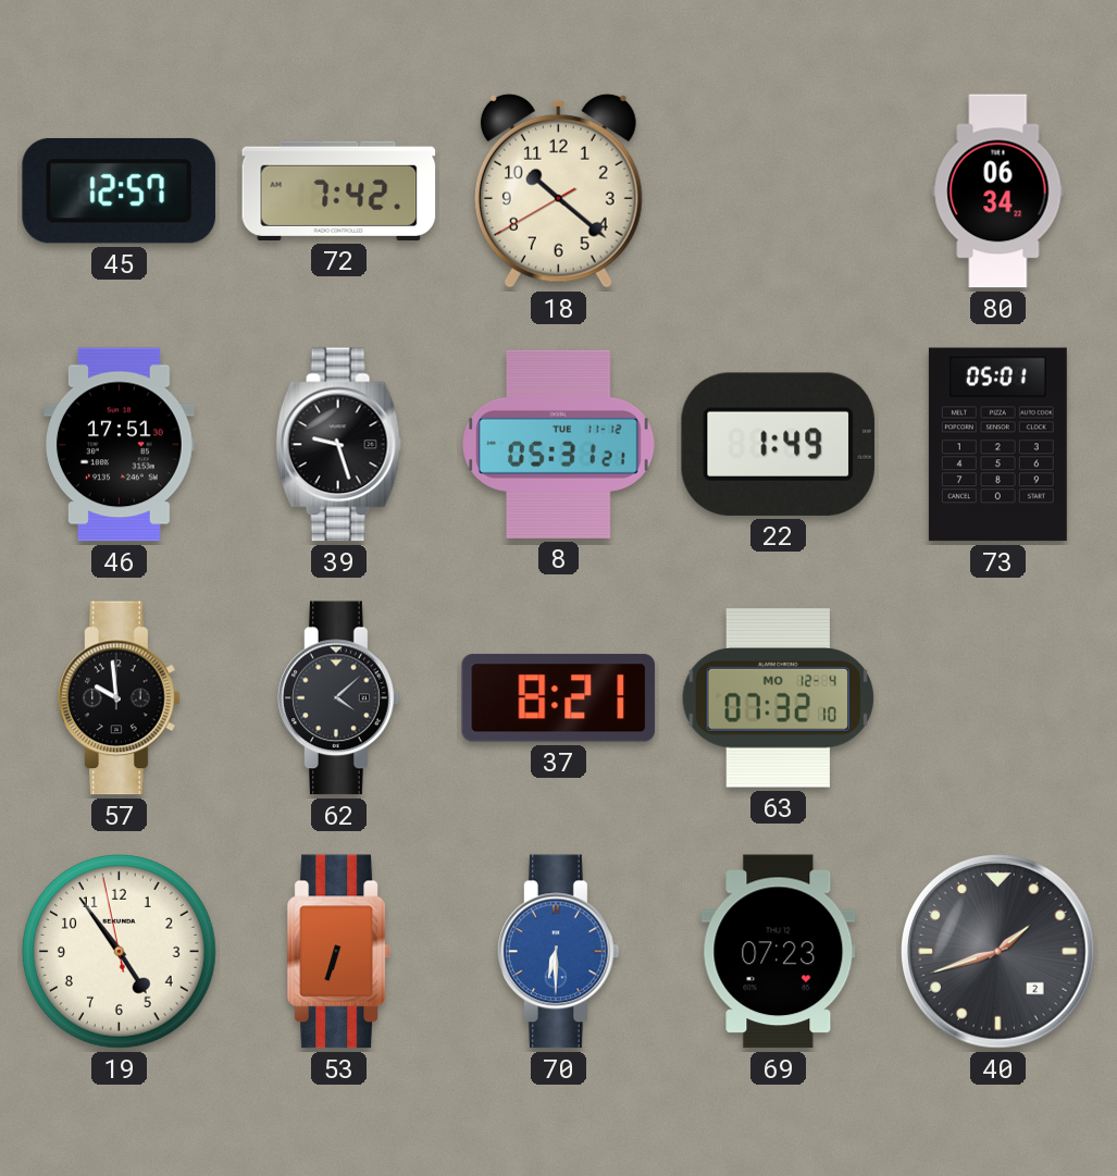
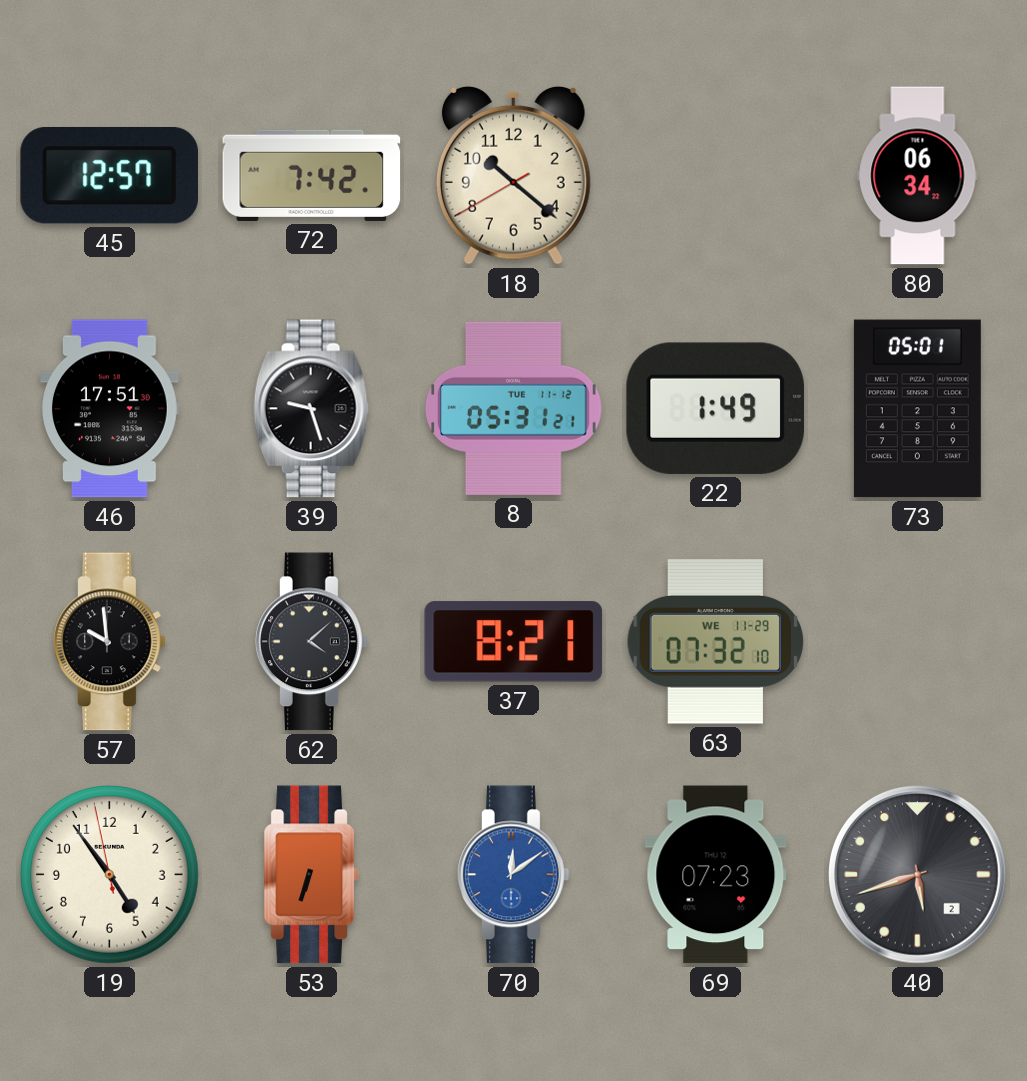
63 date: MO 12-4 -> WE 11-29 (715, 642)
70: 6:30 -> 12:09 (514, 875)
40: 1:42 -> 5:42 (918, 875)
